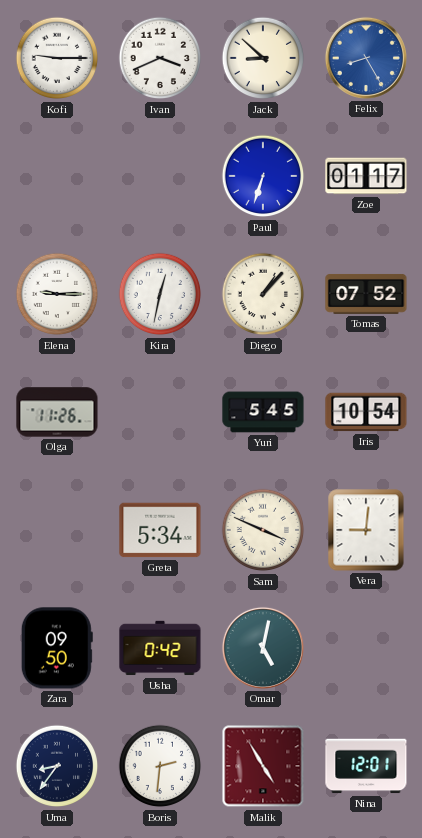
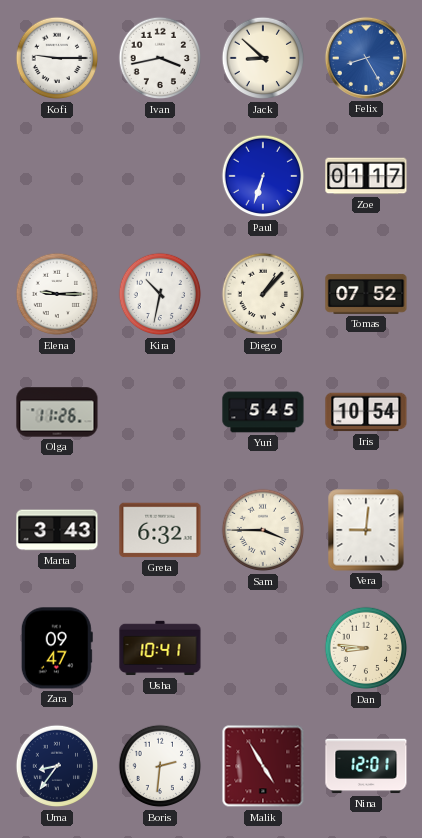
Ivan: 3:41 -> 3:43 (160, 58)
Kira: 12:32 -> 10:32 (160, 294)
Marta: none -> 3:43 (57, 530)
Greta: 5:34 -> 6:32 (160, 530)
Sam: 3:49 -> 3:45 (263, 530)
Zara: 09:50 -> 09:47 (57, 648)
Usha: 0:42 -> 10:41 (160, 648)
Omar: 5:02 -> none (263, 648)
Dan: none -> 8:46 (366, 648)
